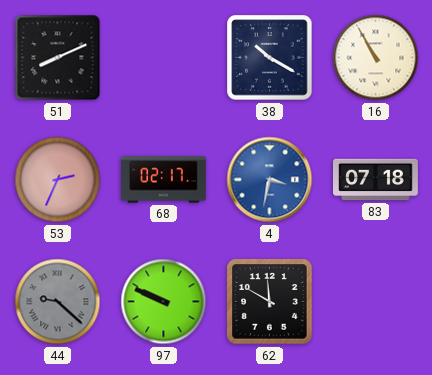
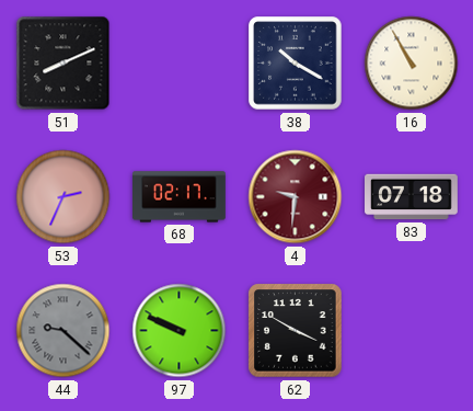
4: 3:32 -> 9:31 (296, 197)
4 dial: blue -> burgundy (296, 197)
62: 11:50 -> 3:50 (296, 331)
